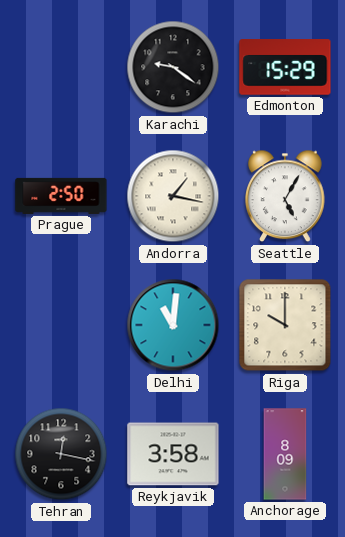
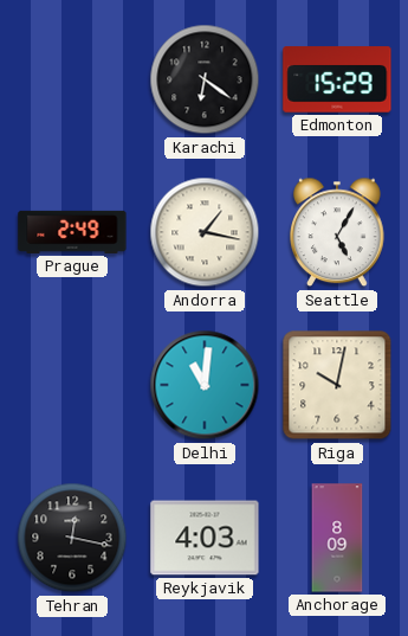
Karachi: 9:21 -> 6:21 (205, 79)
Prague: 2:50 -> 2:49 (72, 232)
Riga: 10:00 -> 10:02 (337, 385)
Reykjavik: 3:58 -> 4:03 (205, 538)
